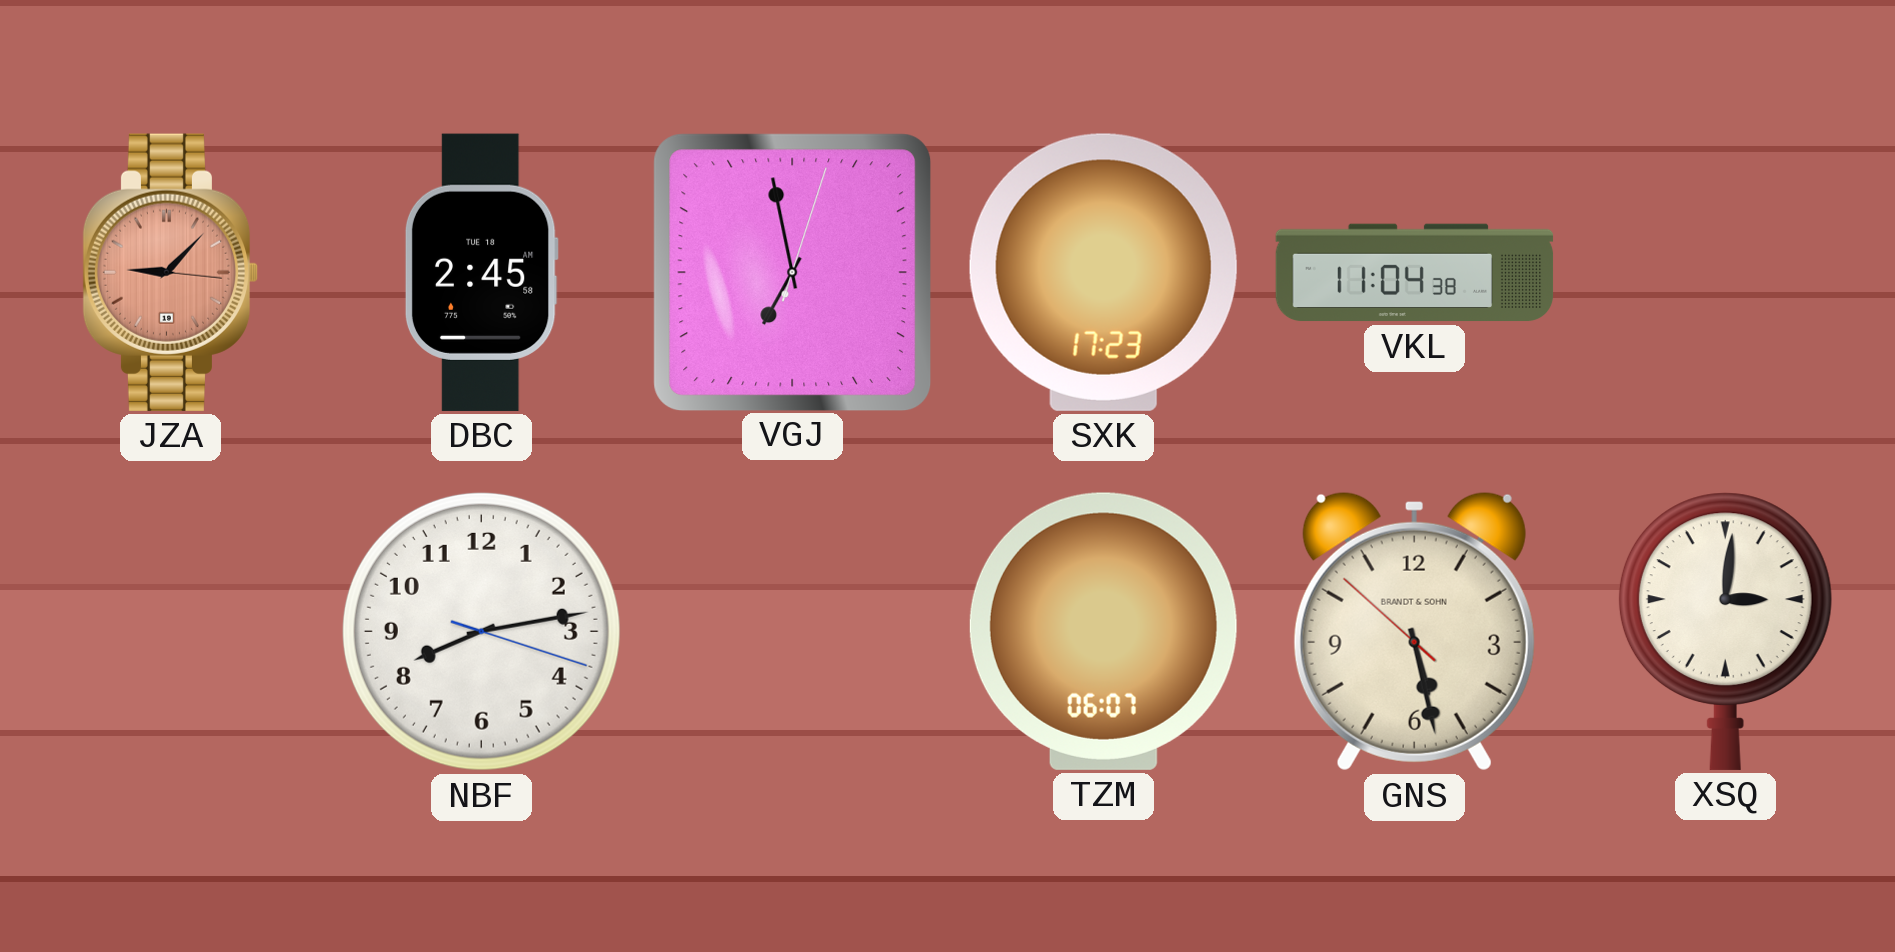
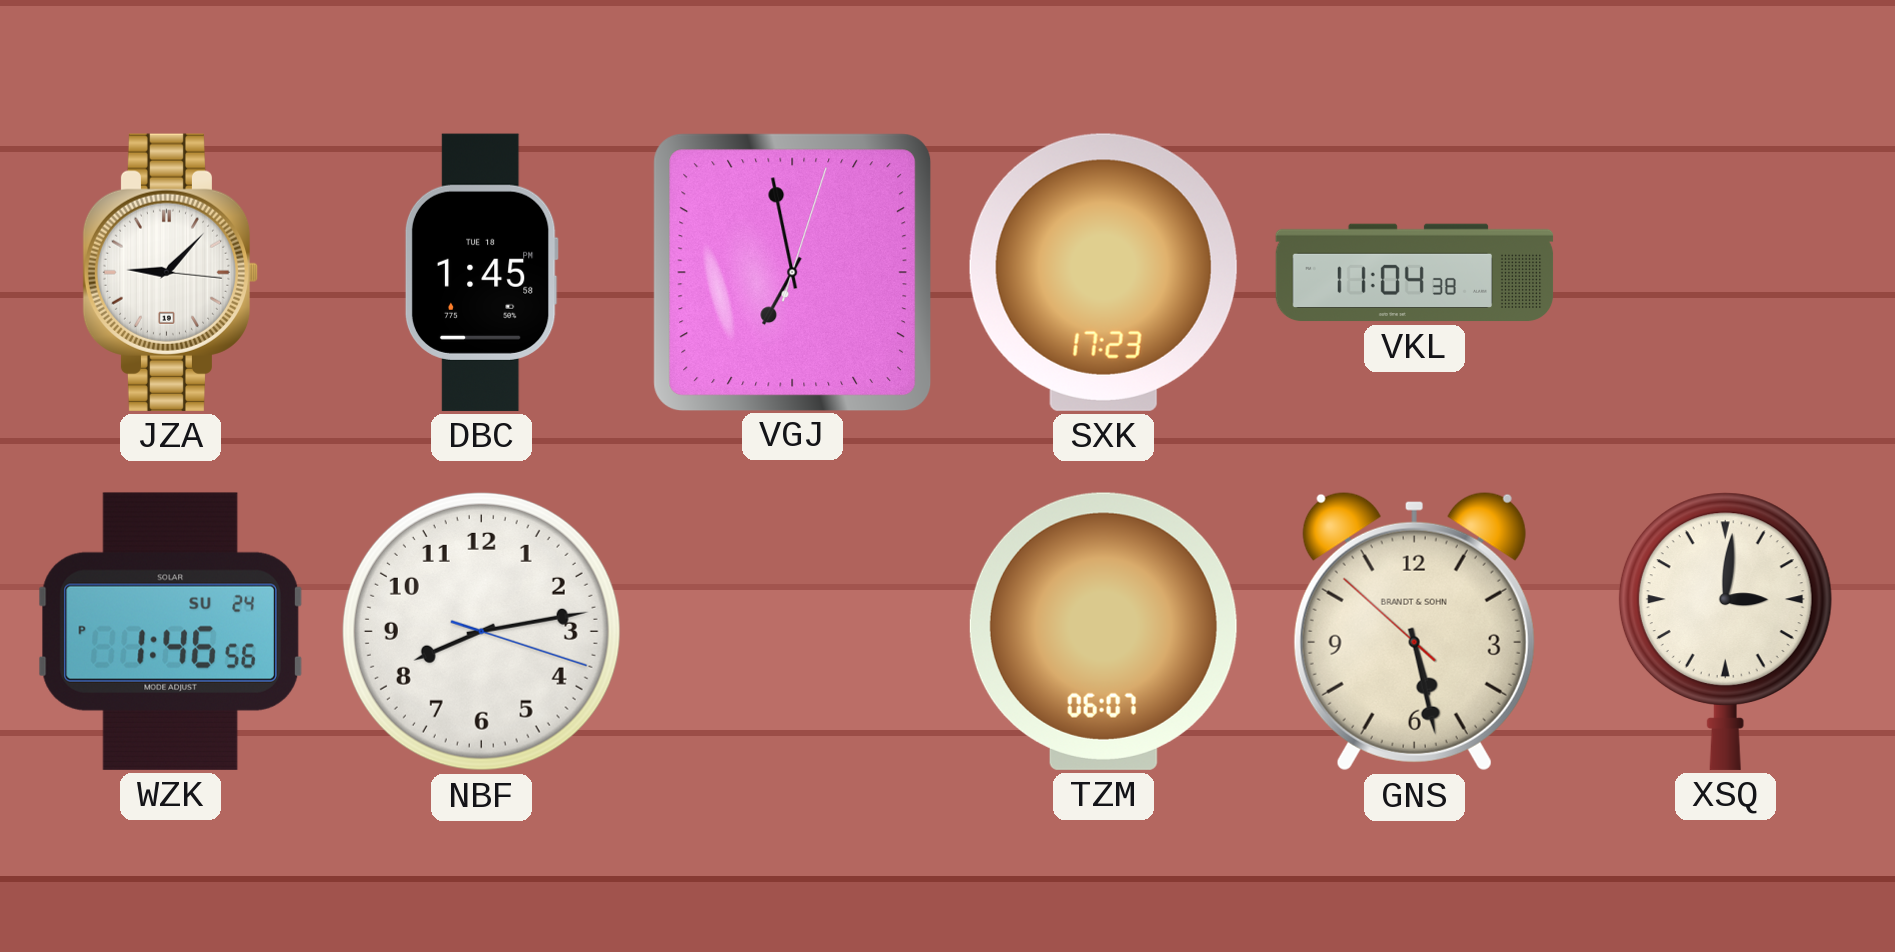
JZA dial: salmon -> white (171, 272)
DBC: 2:45 -> 1:45 (481, 272)
WZK: none -> 1:46 (170, 631)
